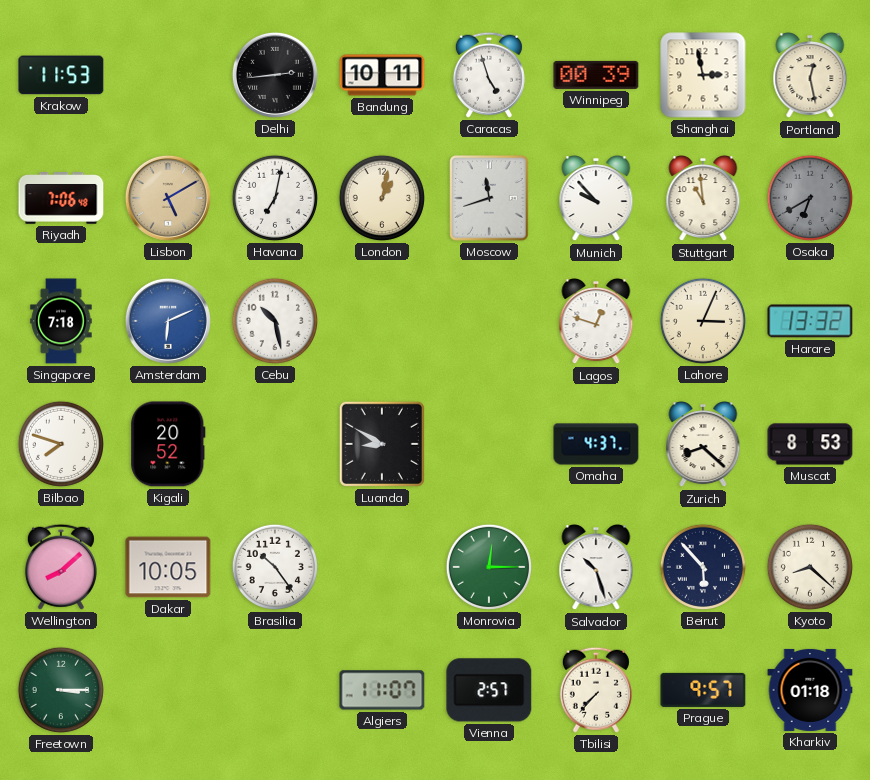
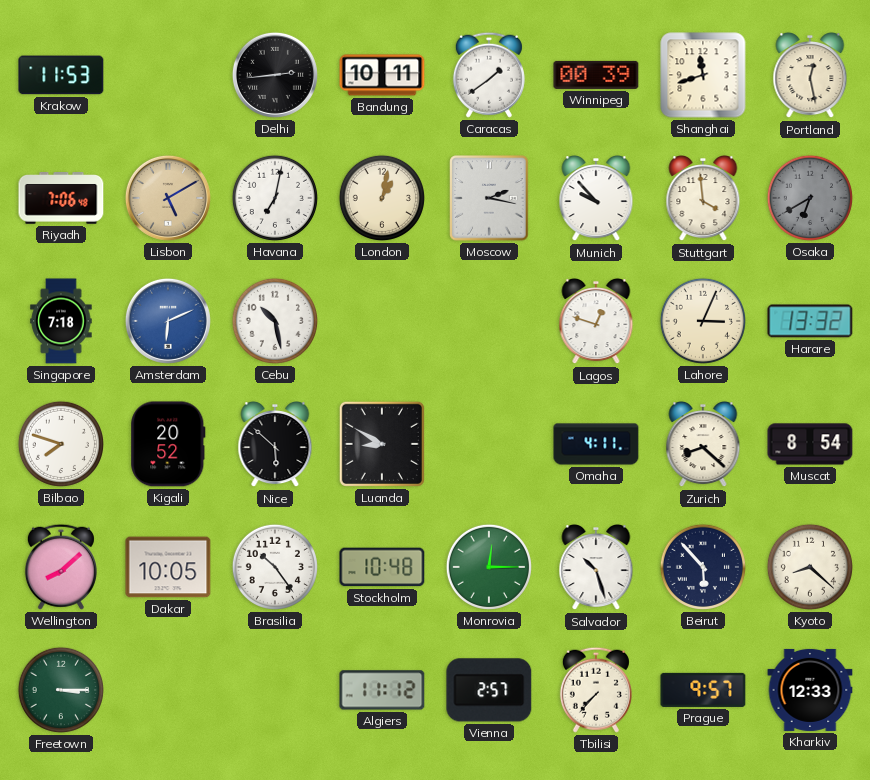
Caracas: 4:57 -> 1:39 (489, 75)
Shanghai: 2:58 -> 11:42 (703, 75)
Moscow: 11:42 -> 2:17 (489, 198)
Stuttgart: 10:59 -> 3:59 (703, 199)
Nice: none -> 5:52 (275, 445)
Omaha: 4:37 -> 4:11 (596, 444)
Muscat: 8:53 -> 8:54 (810, 444)
Stockholm: none -> 10:48 (382, 567)
Algiers: 11:07 -> 11:12 (382, 690)
Kharkiv: 01:18 -> 12:33 (810, 690)
